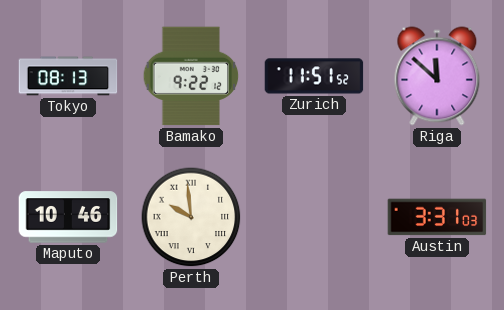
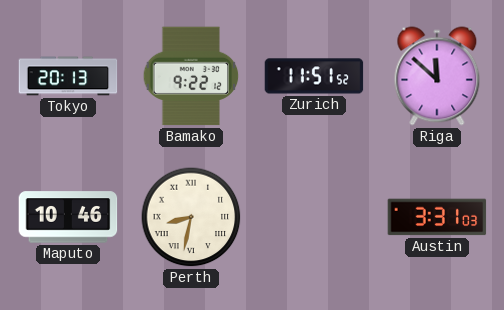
Tokyo: 08:13 -> 20:13 (68, 76)
Perth: 9:59 -> 8:32 (191, 217)
